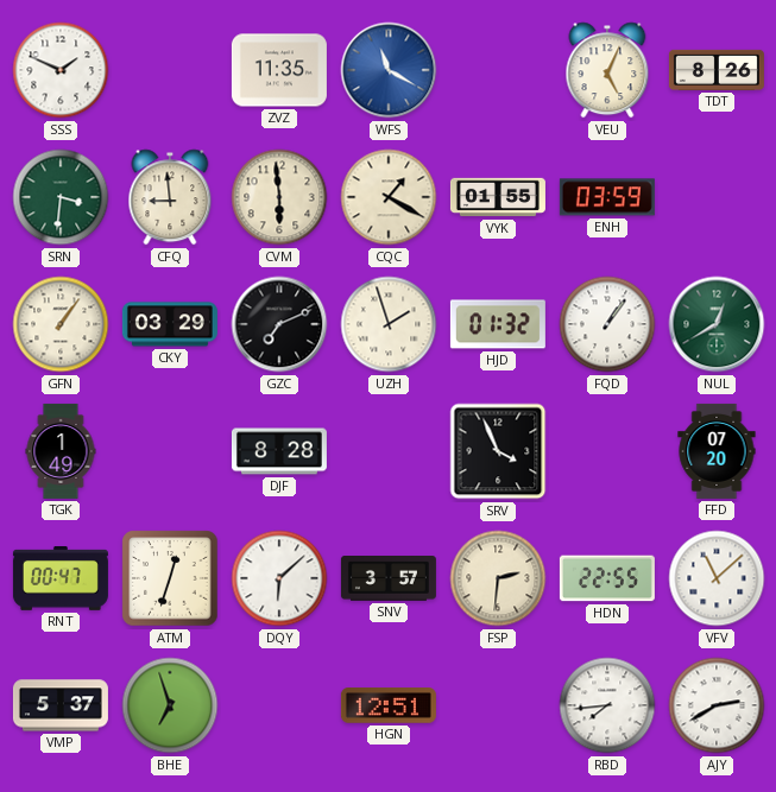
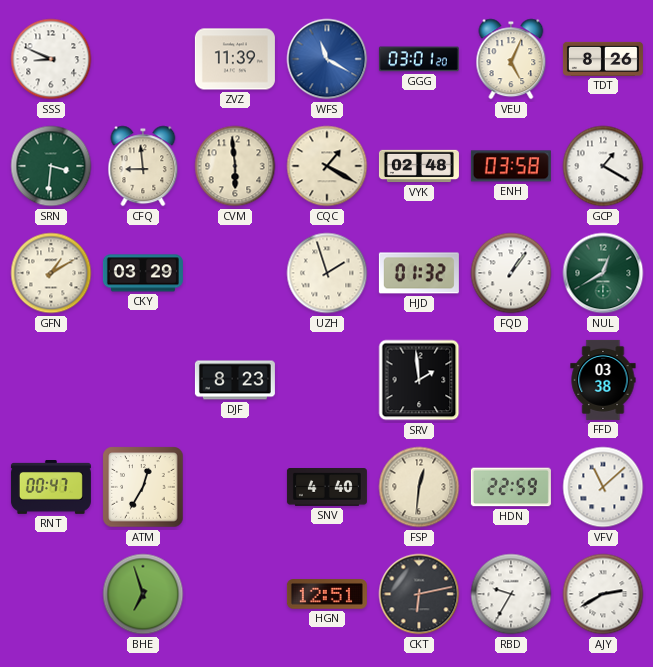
SSS: 1:49 -> 8:49 (51, 59)
ZVZ: 11:35 -> 11:39 (235, 59)
GGG: none -> 03:01 (419, 59)
VYK: 01:55 -> 02:48 (419, 166)
ENH: 03:59 -> 03:58 (511, 166)
GCP: none -> 1:20 (603, 166)
GFN: 1:06 -> 1:10 (51, 273)
GZC: 7:11 -> none (279, 324)
TGK: 1:49 -> none (61, 451)
DJF: 8:28 -> 8:23 (235, 380)
SRV: 3:56 -> 1:59 (419, 380)
FFD: 07:20 -> 03:38 (603, 380)
ATM: 12:33 -> 12:35 (143, 487)
DQY: 6:08 -> none (279, 578)
SNV: 3:57 -> 4:40 (327, 488)
FSP: 2:31 -> 12:31 (419, 487)
HDN: 22:55 -> 22:59 (511, 487)
VMP: 5:37 -> none (61, 705)
CKT: none -> 6:13 (419, 594)
RBD: 7:44 -> 9:35 (511, 594)
